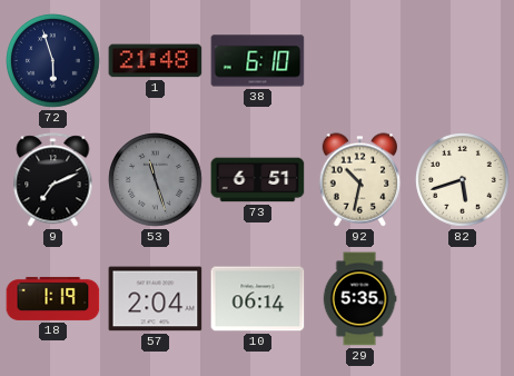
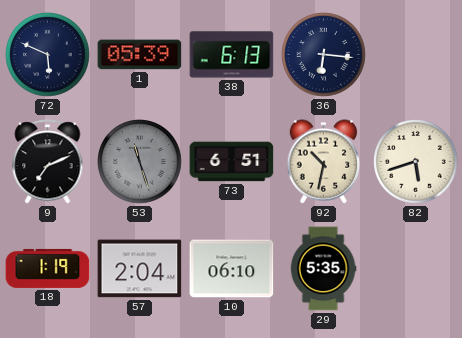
72: 5:57 -> 5:49 (48, 55)
1: 21:48 -> 05:39 (140, 55)
38: 6:10 -> 6:13 (232, 55)
36: none -> 6:16 (324, 55)
10: 06:14 -> 06:10 (232, 269)
